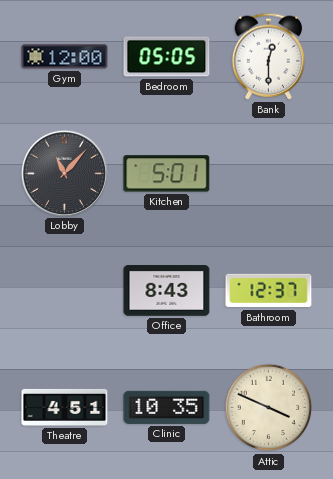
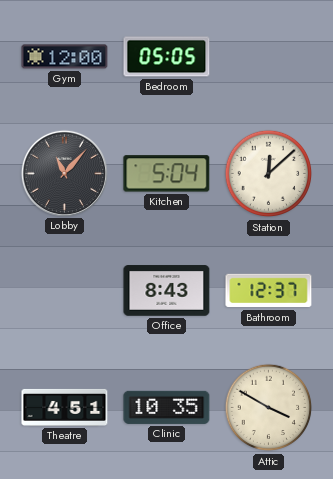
Bank: 12:30 -> none (269, 56)
Kitchen: 5:01 -> 5:04 (167, 174)
Station: none -> 12:08 (269, 174)
Attic: 3:49 -> 3:50 (269, 408)
